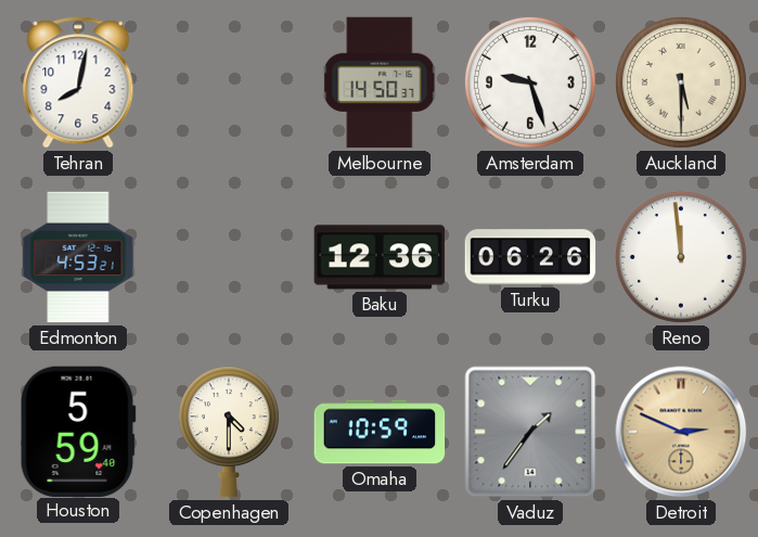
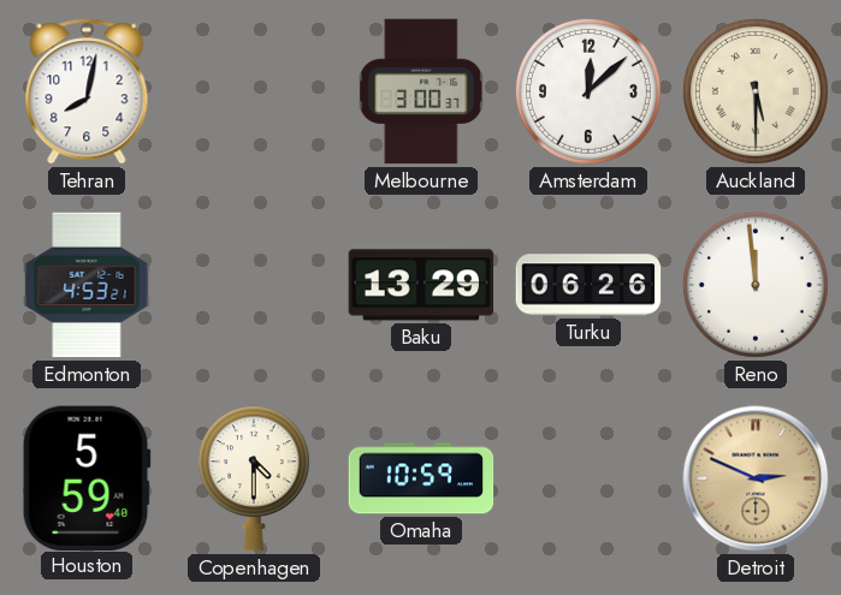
Melbourne: 14:50 -> 3:00 (421, 91)
Amsterdam: 9:27 -> 12:08 (588, 91)
Baku: 12:36 -> 13:29 (421, 285)
Vaduz: 1:36 -> none (530, 432)
